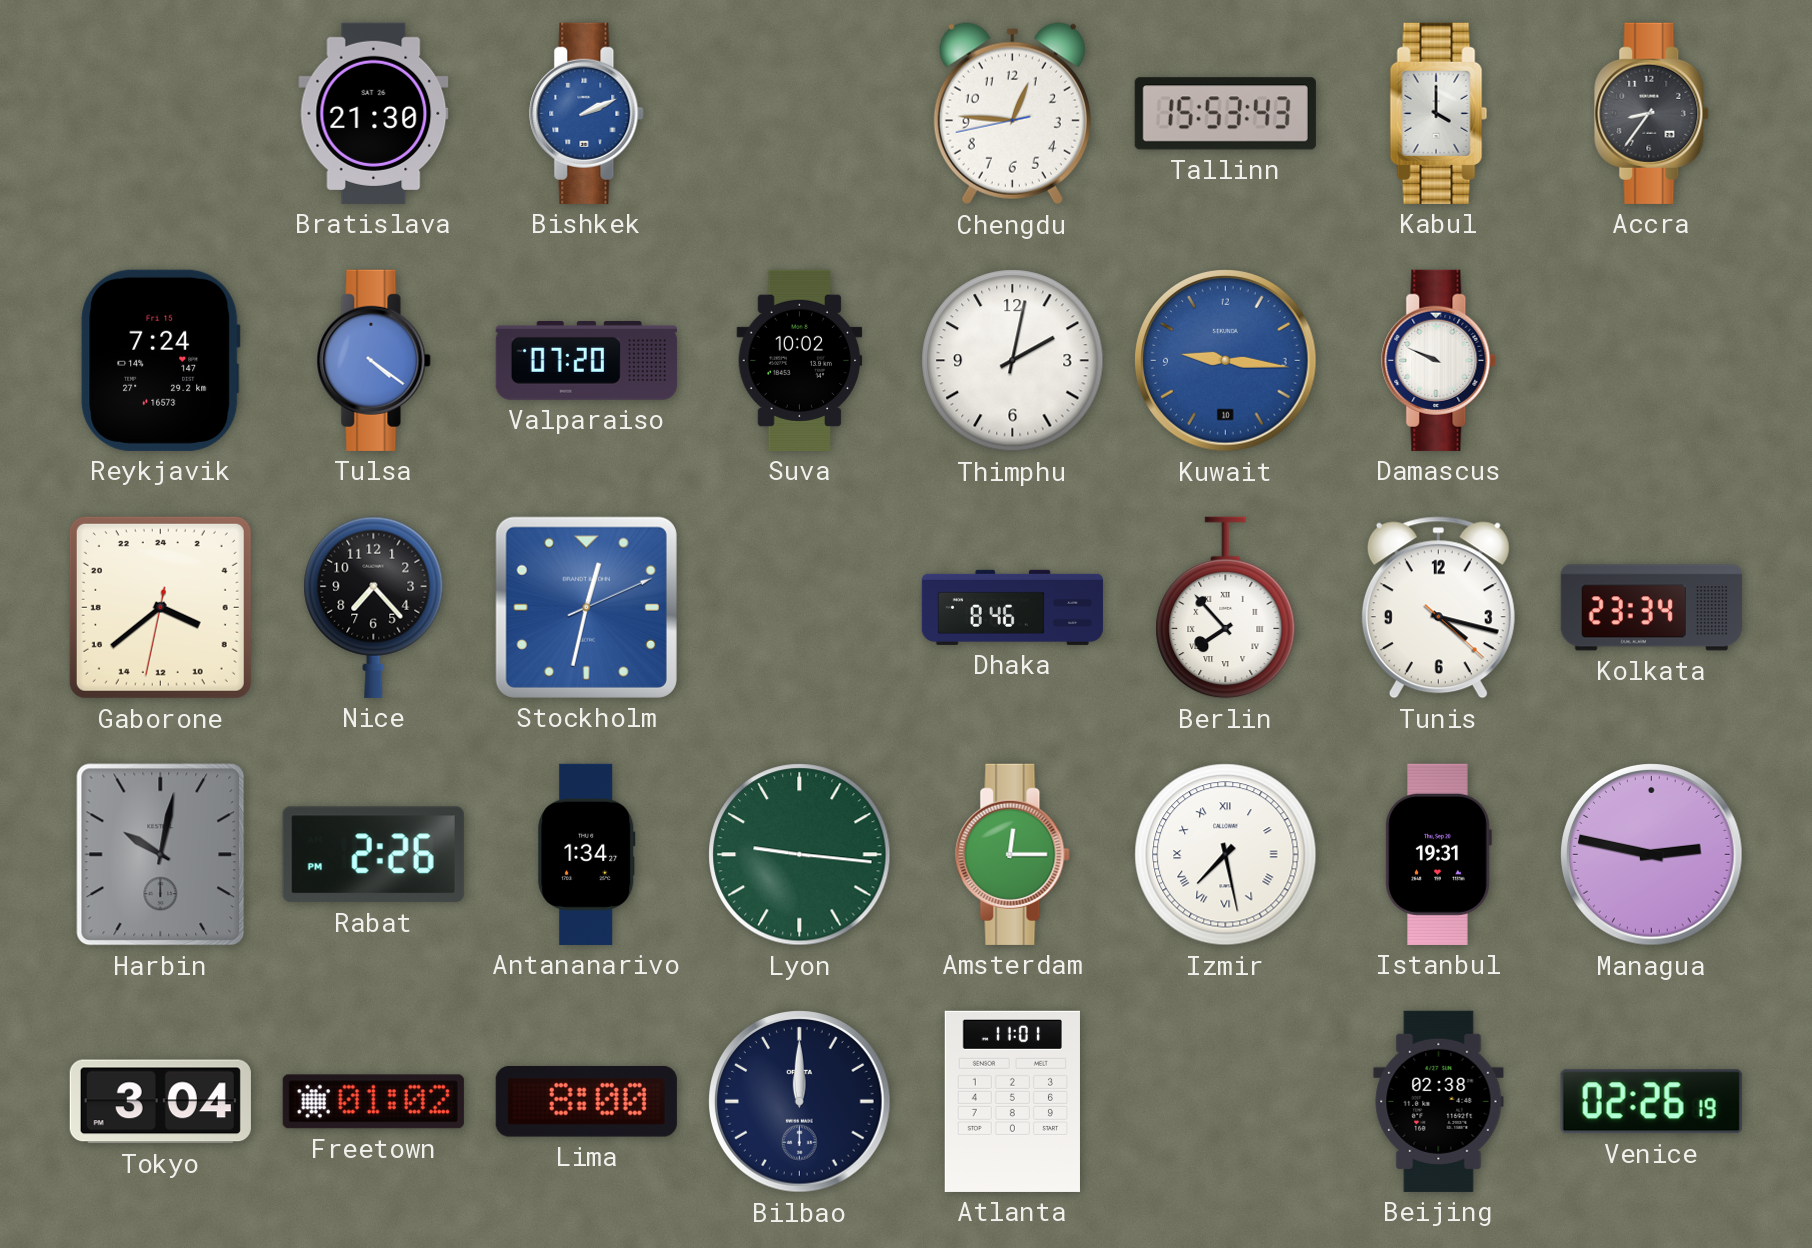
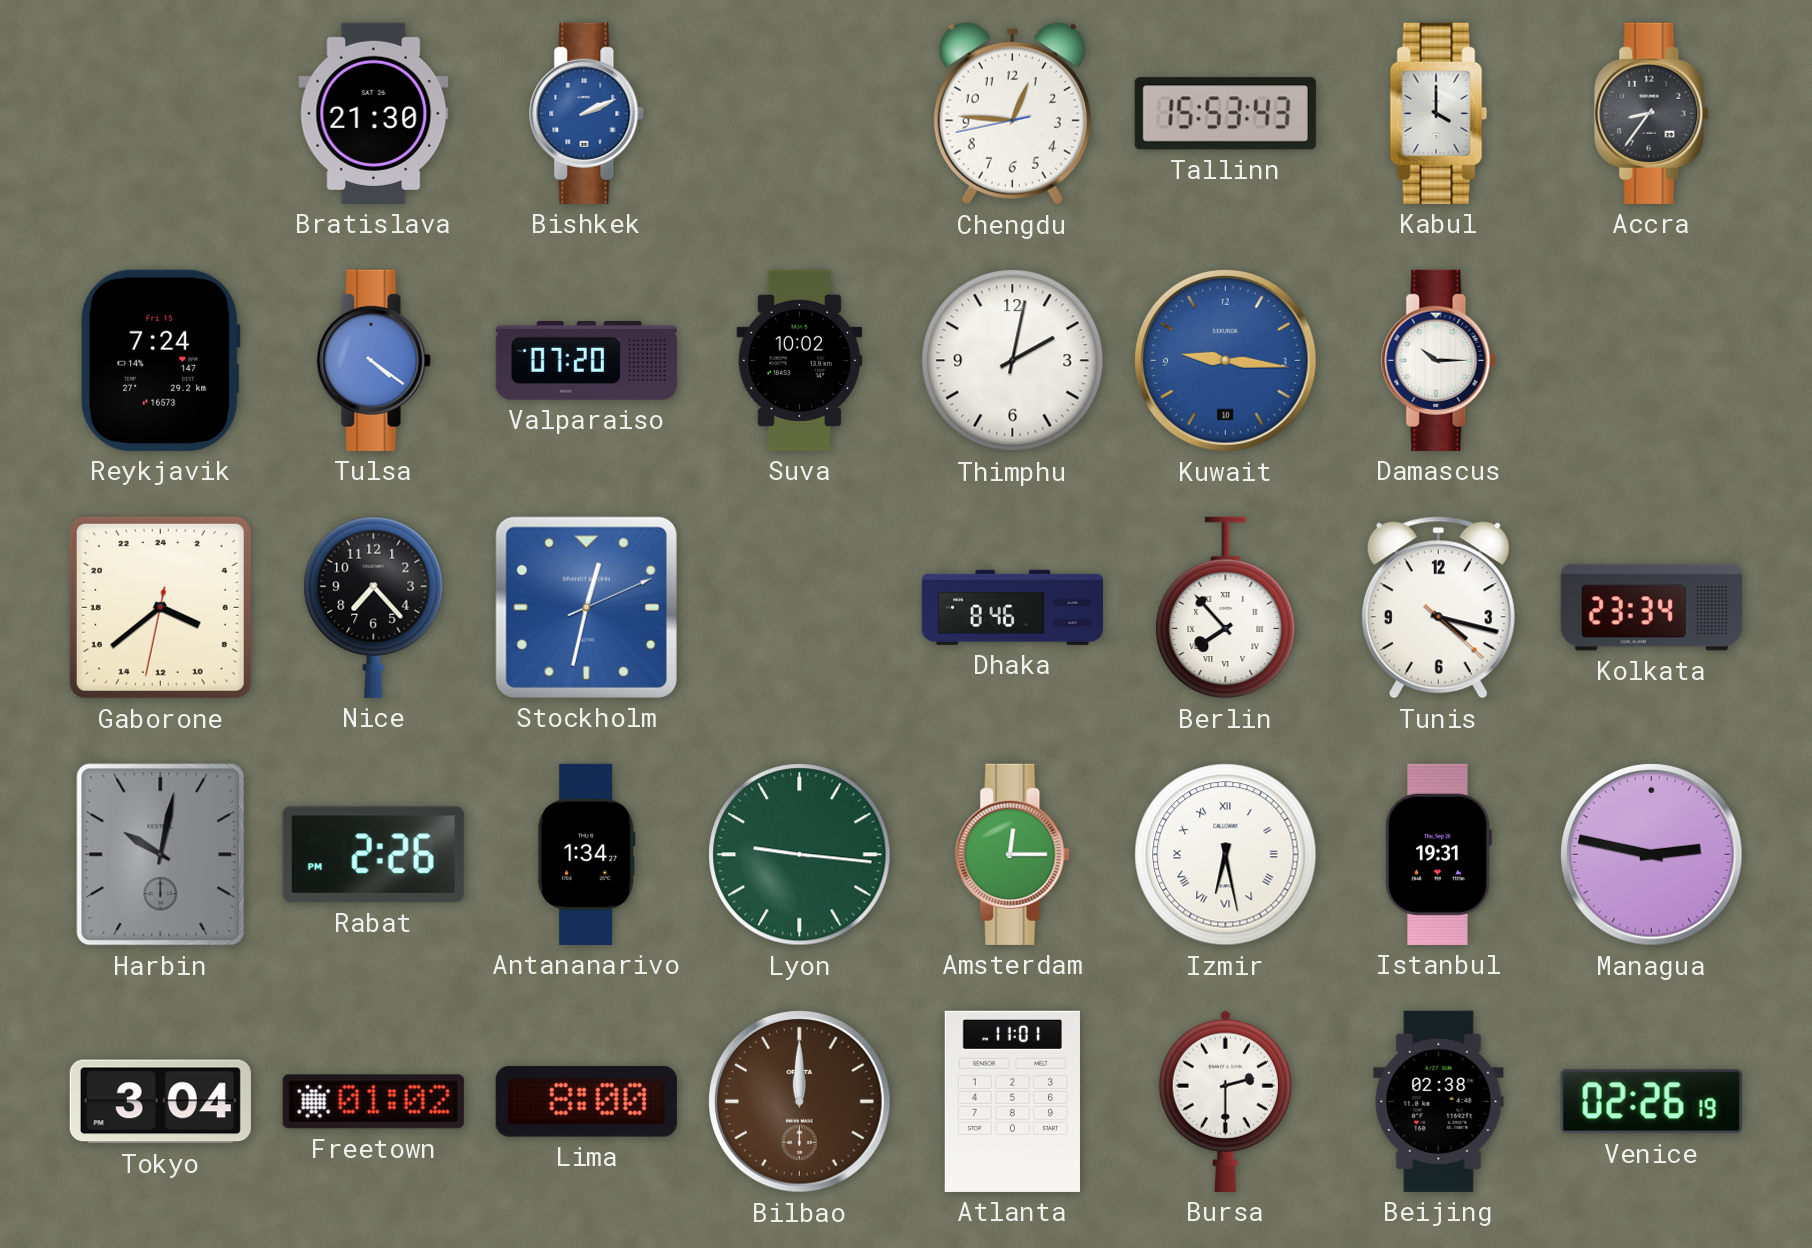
Damascus: 9:49 -> 10:15 (1439, 360)
Izmir: 7:28 -> 6:28 (1226, 855)
Bilbao dial: navy -> brown (800, 1102)
Bursa: none -> 2:30 (1225, 1101)
